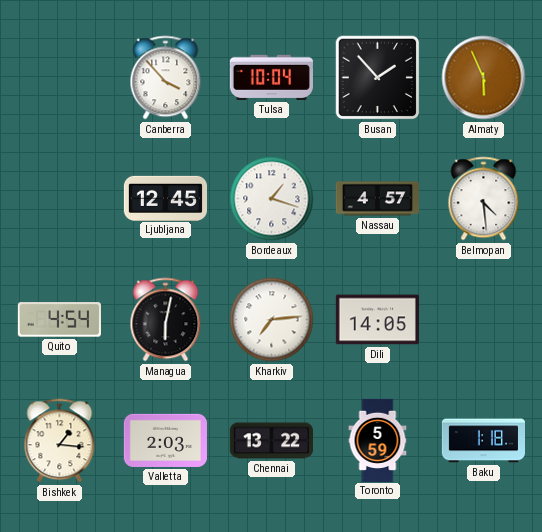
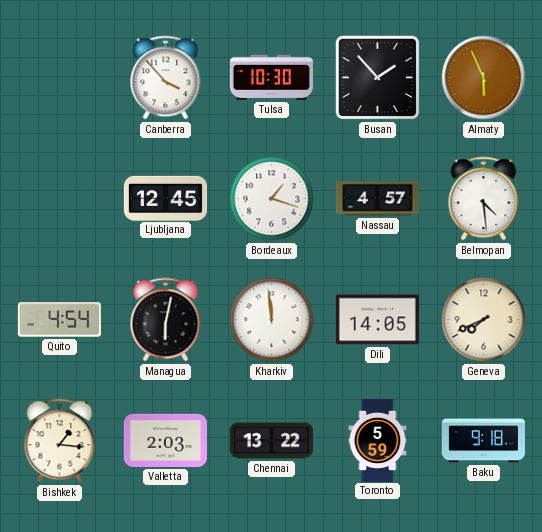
Tulsa: 10:04 -> 10:30 (271, 77)
Kharkiv: 7:14 -> 11:59 (272, 320)
Geneva: none -> 7:41 (484, 320)
Baku: 1:18 -> 9:18 (483, 441)
